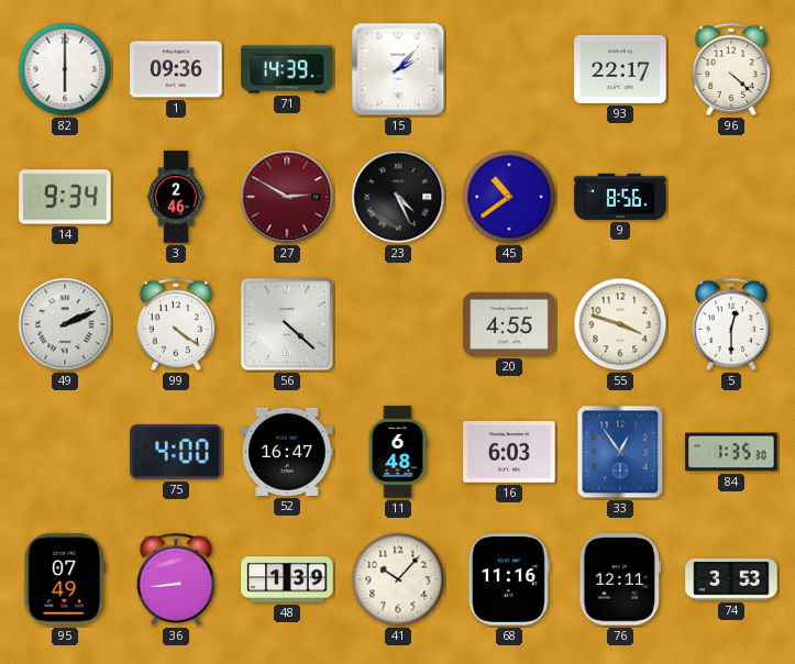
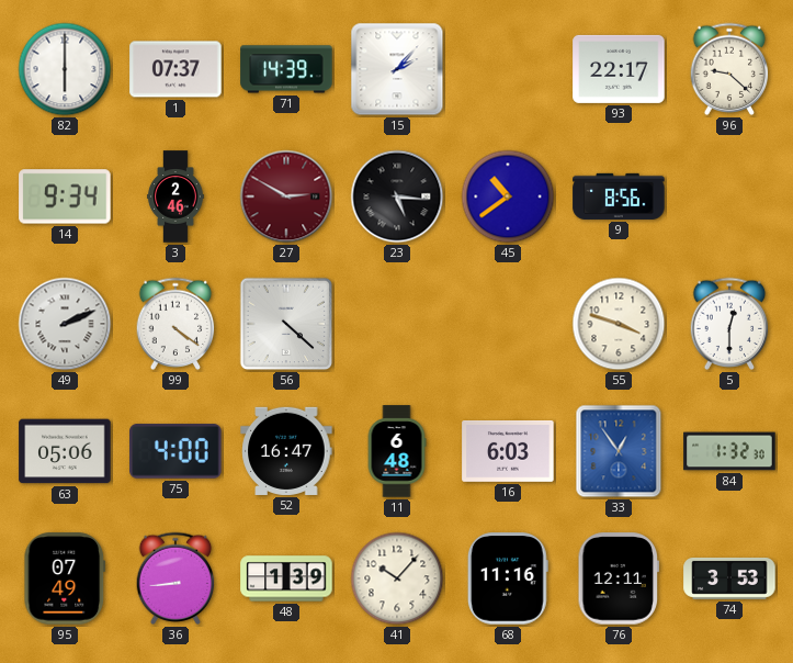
1: 09:36 -> 07:37 (175, 69)
96: 4:22 -> 9:22 (729, 69)
23: 4:26 -> 5:16 (397, 196)
20: 4:55 -> none (509, 324)
63: none -> 05:06 (65, 451)
84: 1:35 -> 1:32 (729, 451)
